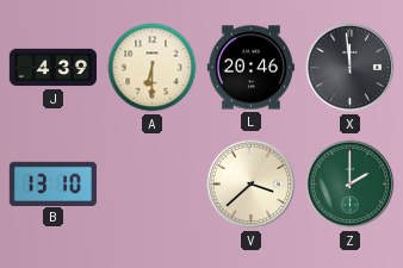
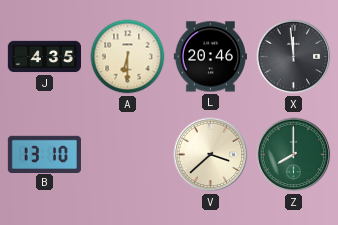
J: 4:39 -> 4:35 (44, 57)
Z: 2:00 -> 8:00 (294, 155)
